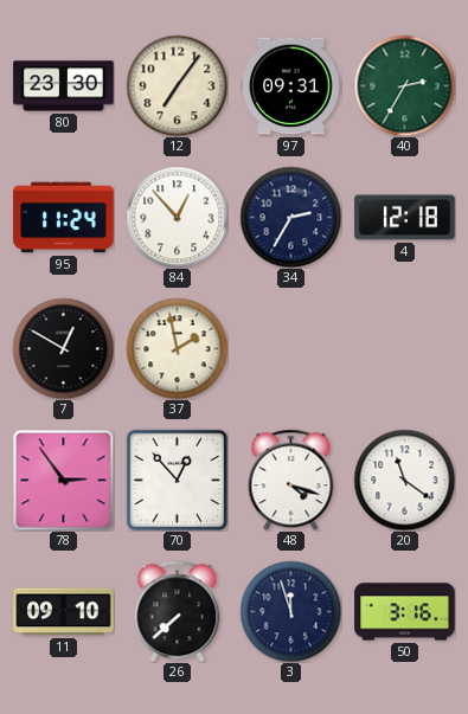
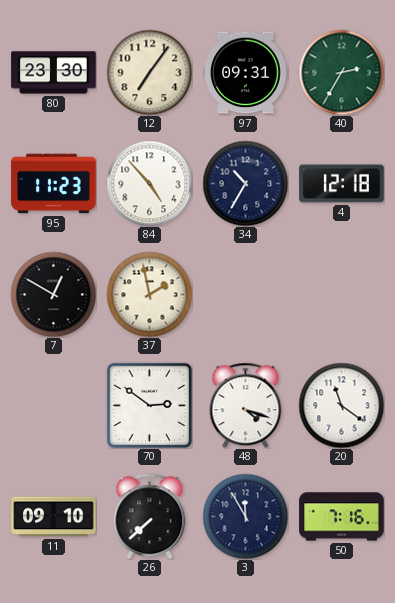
95: 11:24 -> 11:23 (54, 184)
84: 12:53 -> 4:53 (149, 183)
34: 2:35 -> 10:35 (245, 183)
78: 2:54 -> none (63, 480)
70: 12:53 -> 2:51 (149, 405)
3: 11:57 -> 11:55 (245, 516)
50: 3:16 -> 7:16 (342, 517)
